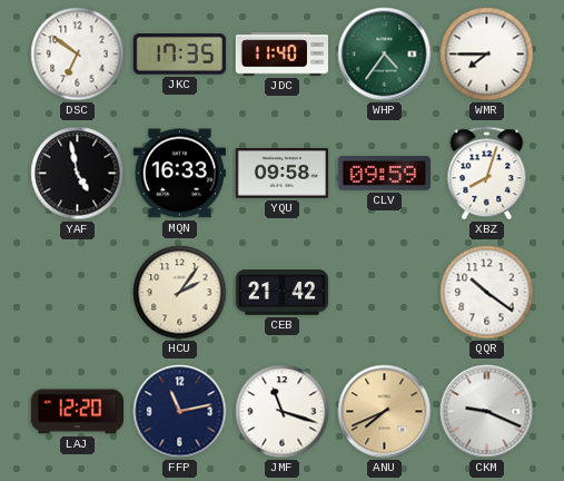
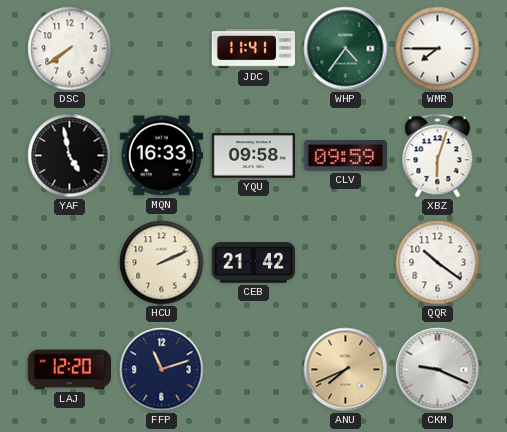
DSC: 6:51 -> 7:39 (70, 49)
JKC: 17:35 -> none (179, 55)
JDC: 11:40 -> 11:41 (254, 49)
XBZ: 8:03 -> 6:03 (438, 156)
HCU: 2:06 -> 2:11 (162, 263)
FFP: 11:13 -> 11:12 (162, 370)
JMF: 11:18 -> none (283, 412)
